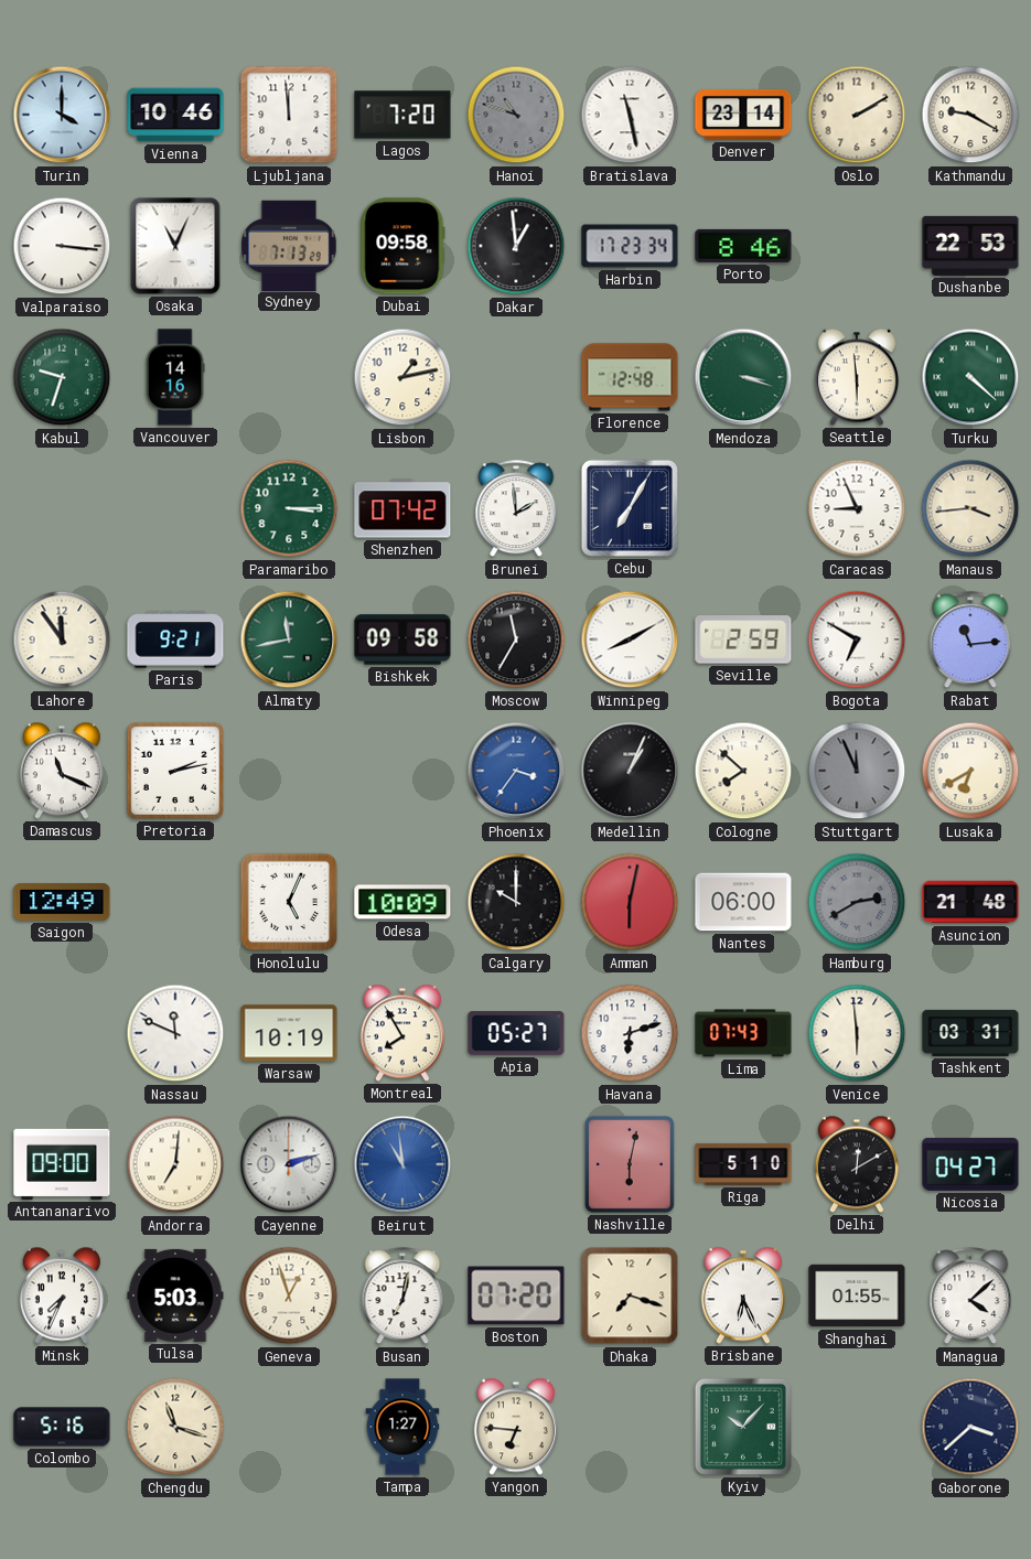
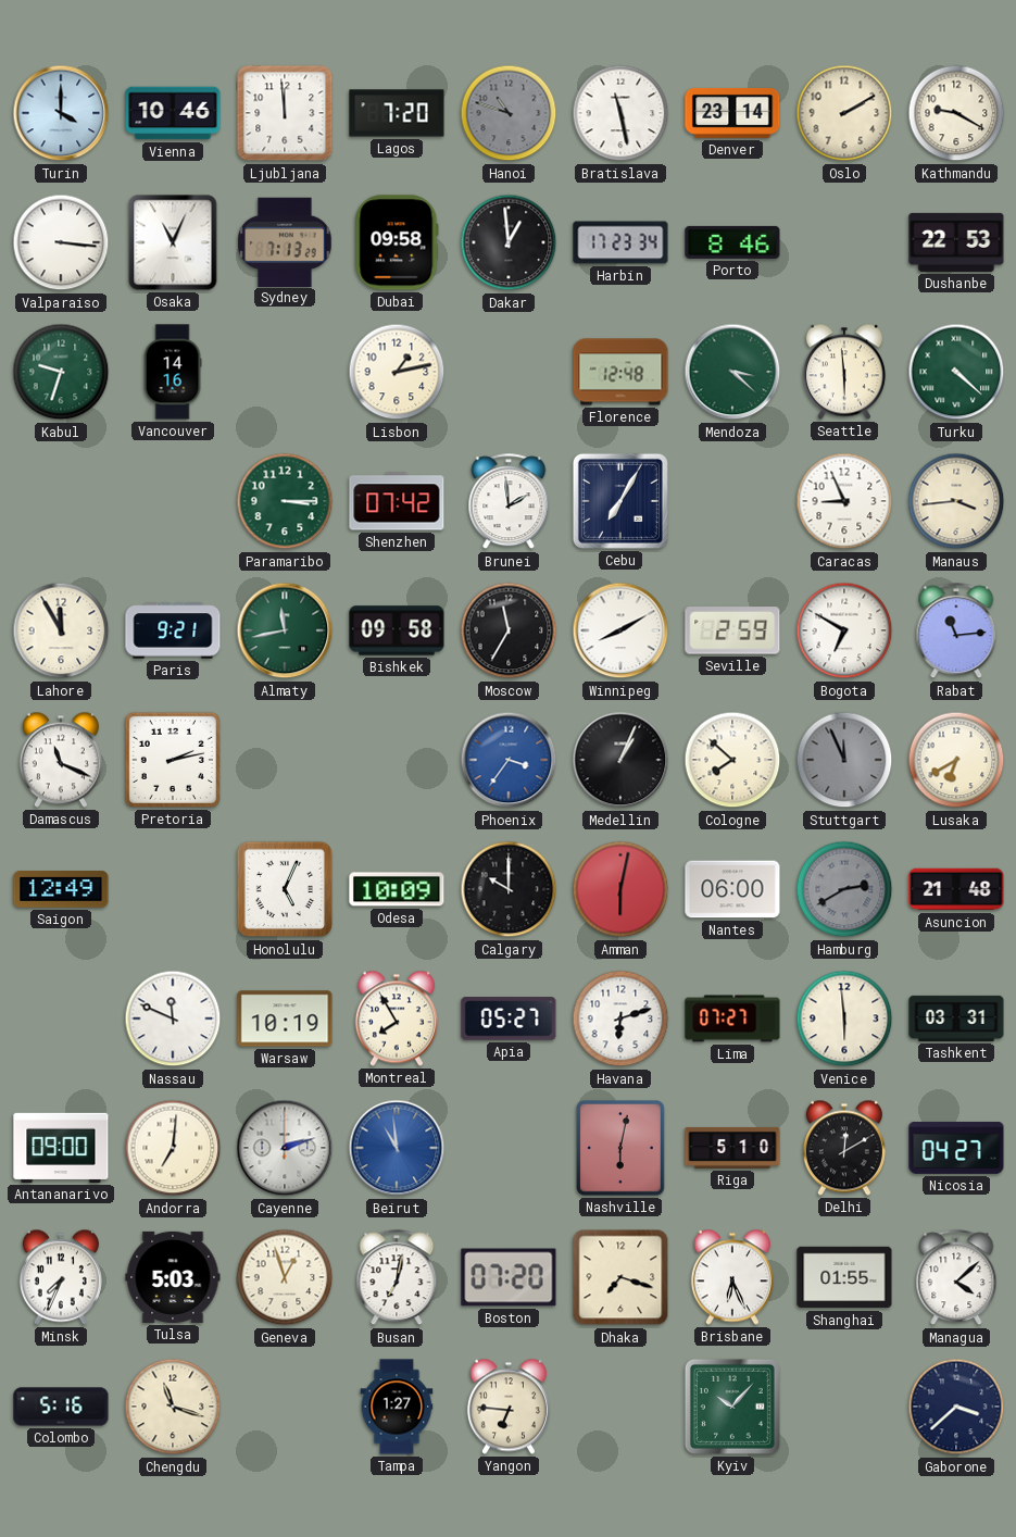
Mendoza: 3:18 -> 3:22 (732, 372)
Lahore: 11:54 -> 11:55 (61, 630)
Lima: 07:43 -> 07:27 (732, 1019)
